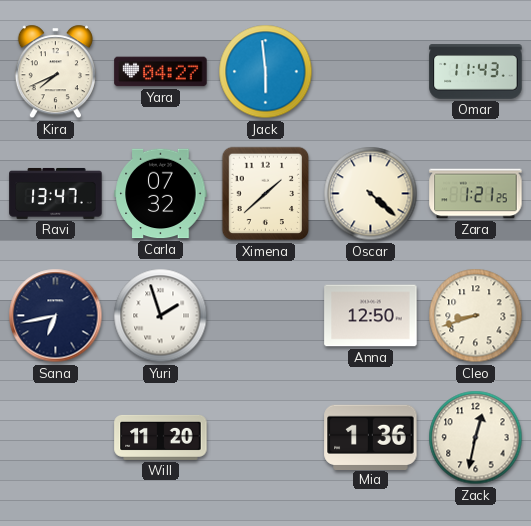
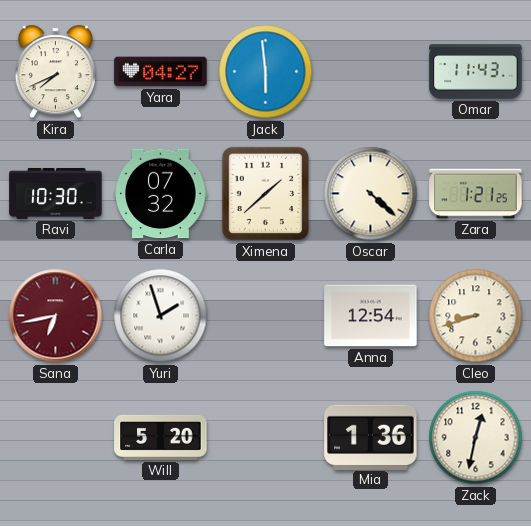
Ravi: 13:47 -> 10:30 (56, 193)
Sana dial: navy -> burgundy (56, 316)
Anna: 12:50 -> 12:54 (371, 316)
Will: 11:20 -> 5:20 (161, 437)
